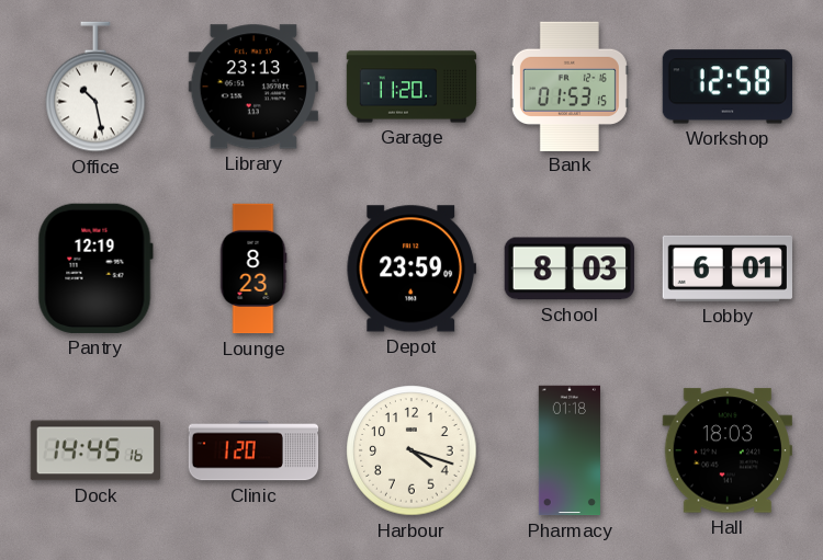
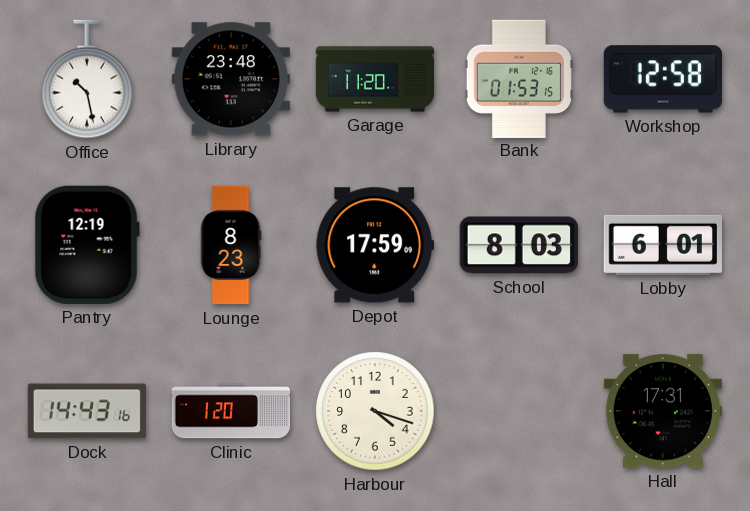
Library: 23:13 -> 23:48 (231, 79)
Depot: 23:59 -> 17:59 (375, 245)
Dock: 14:45 -> 14:43 (87, 411)
Pharmacy: 01:18 -> none (570, 450)
Hall: 18:03 -> 17:31 (663, 411)
